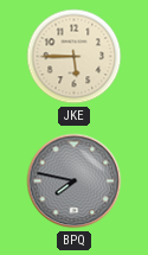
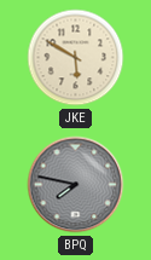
JKE: 5:45 -> 5:50 (76, 58)
